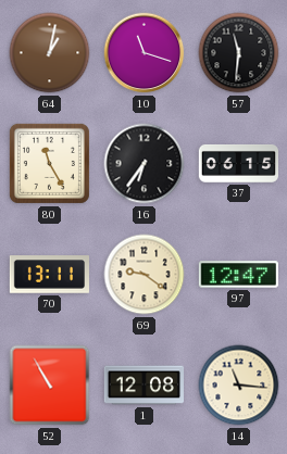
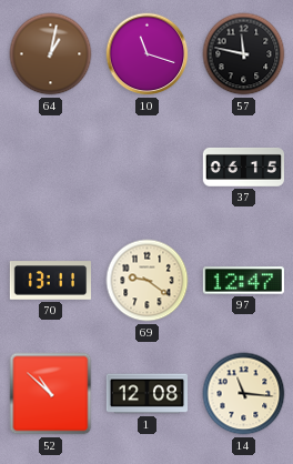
57: 11:31 -> 11:47 (244, 54)
80: 11:25 -> none (49, 163)
16: 6:36 -> none (145, 164)
52: 10:55 -> 10:52 (51, 394)
